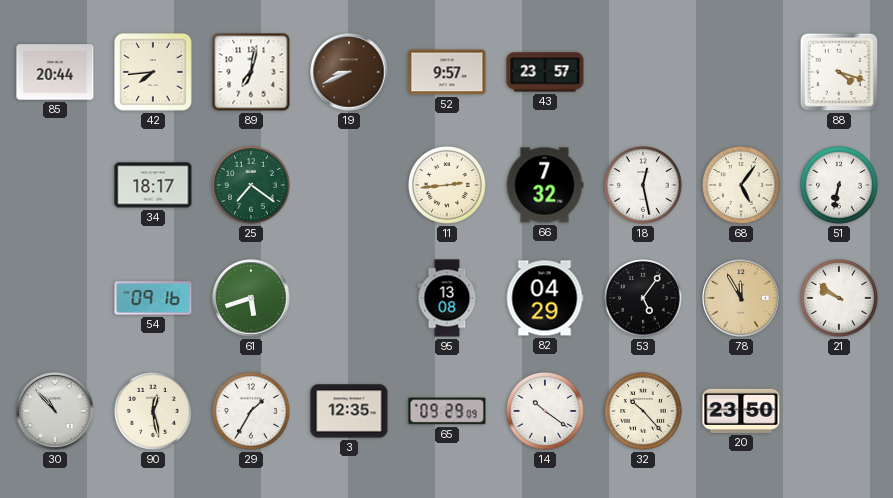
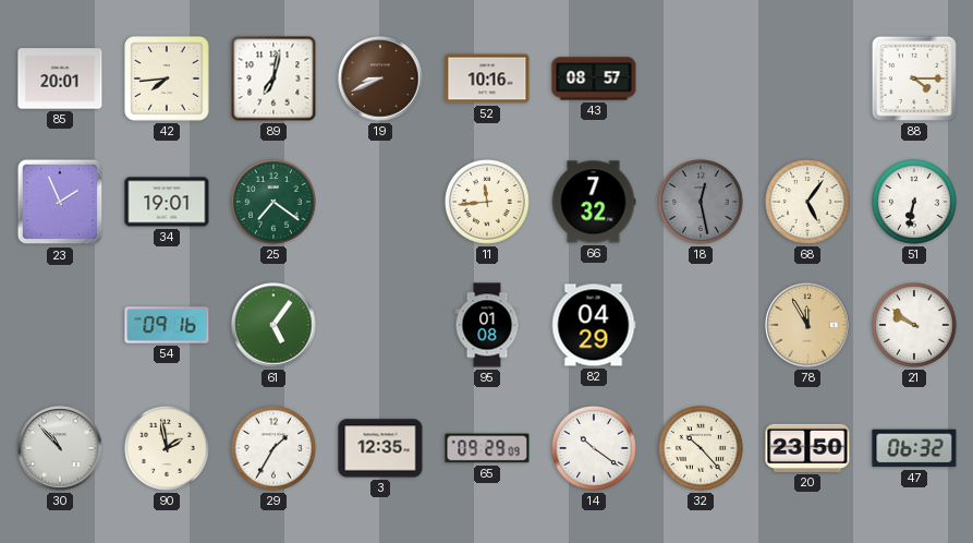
85: 20:44 -> 20:01 (60, 79)
52: 9:57 -> 10:16 (487, 79)
43: 23:57 -> 08:57 (594, 79)
88: 4:18 -> 4:15 (914, 79)
23: none -> 1:56 (60, 202)
34: 18:17 -> 19:01 (167, 202)
11: 2:44 -> 11:44 (488, 203)
18 dial: white -> grey (702, 203)
61: 5:42 -> 5:06 (273, 325)
95: 13:08 -> 01:08 (487, 325)
53: 5:06 -> none (644, 299)
90: 12:28 -> 1:58 (168, 449)
47: none -> 06:32 (914, 448)
